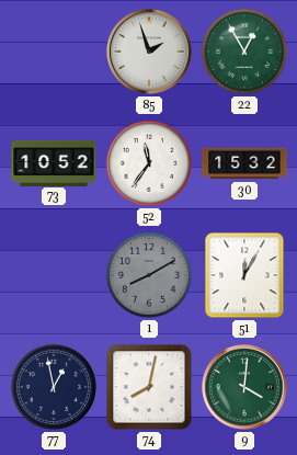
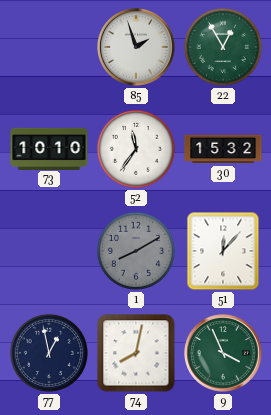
73: 10:52 -> 10:10 (49, 148)
51: 12:05 -> 12:07 (223, 251)
9: 4:01 -> 3:56 (223, 353)
